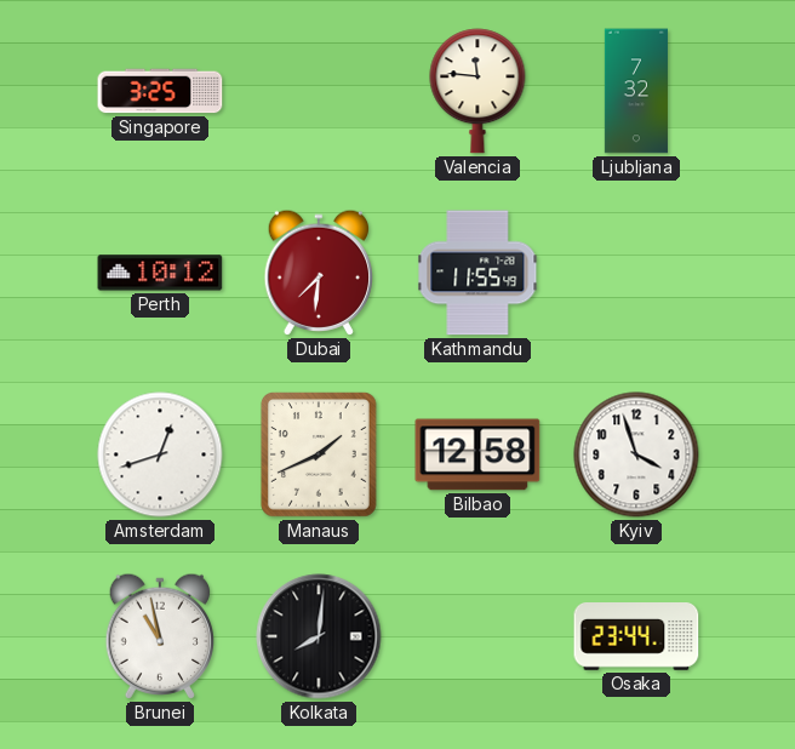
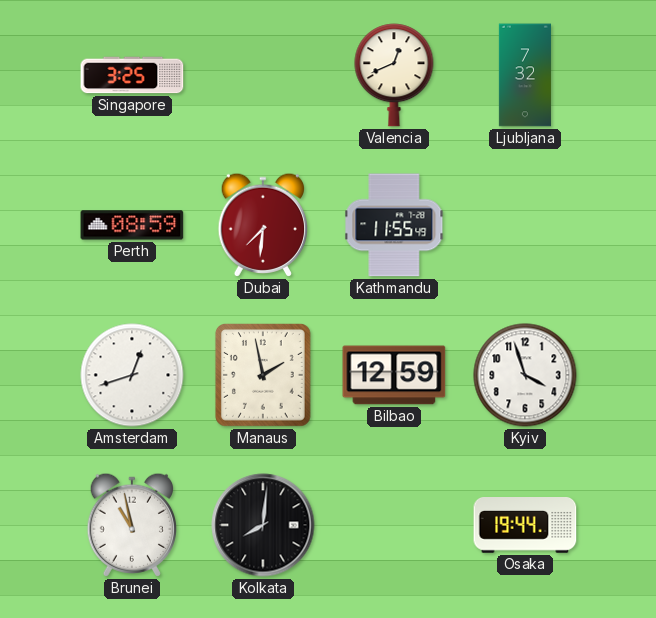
Valencia: 11:46 -> 12:41 (394, 75)
Perth: 10:12 -> 08:59 (132, 225)
Manaus: 1:41 -> 1:58 (263, 376)
Bilbao: 12:58 -> 12:59 (394, 375)
Osaka: 23:44 -> 19:44 (525, 526)
